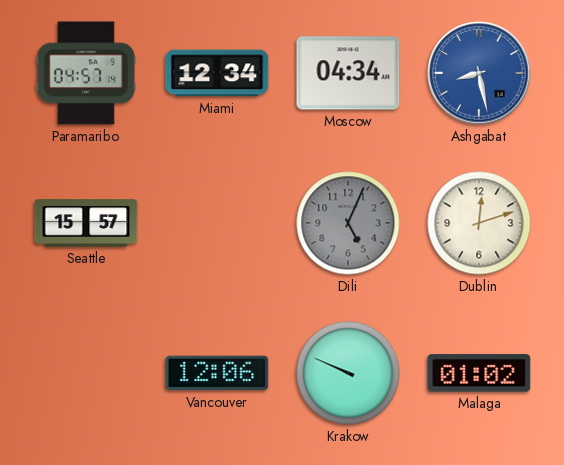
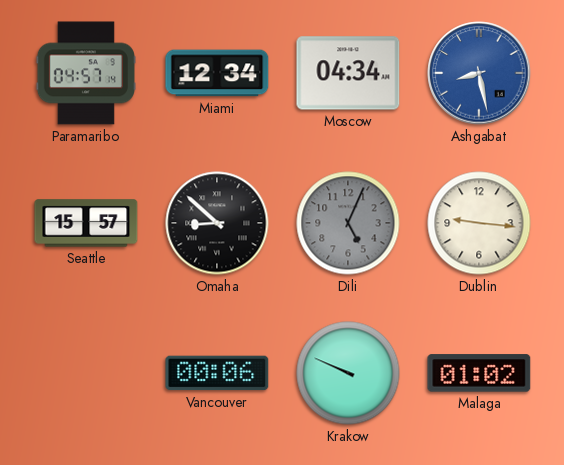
Omaha: none -> 8:52 (217, 223)
Dublin: 12:12 -> 9:16 (479, 223)
Vancouver: 12:06 -> 00:06 (217, 373)
